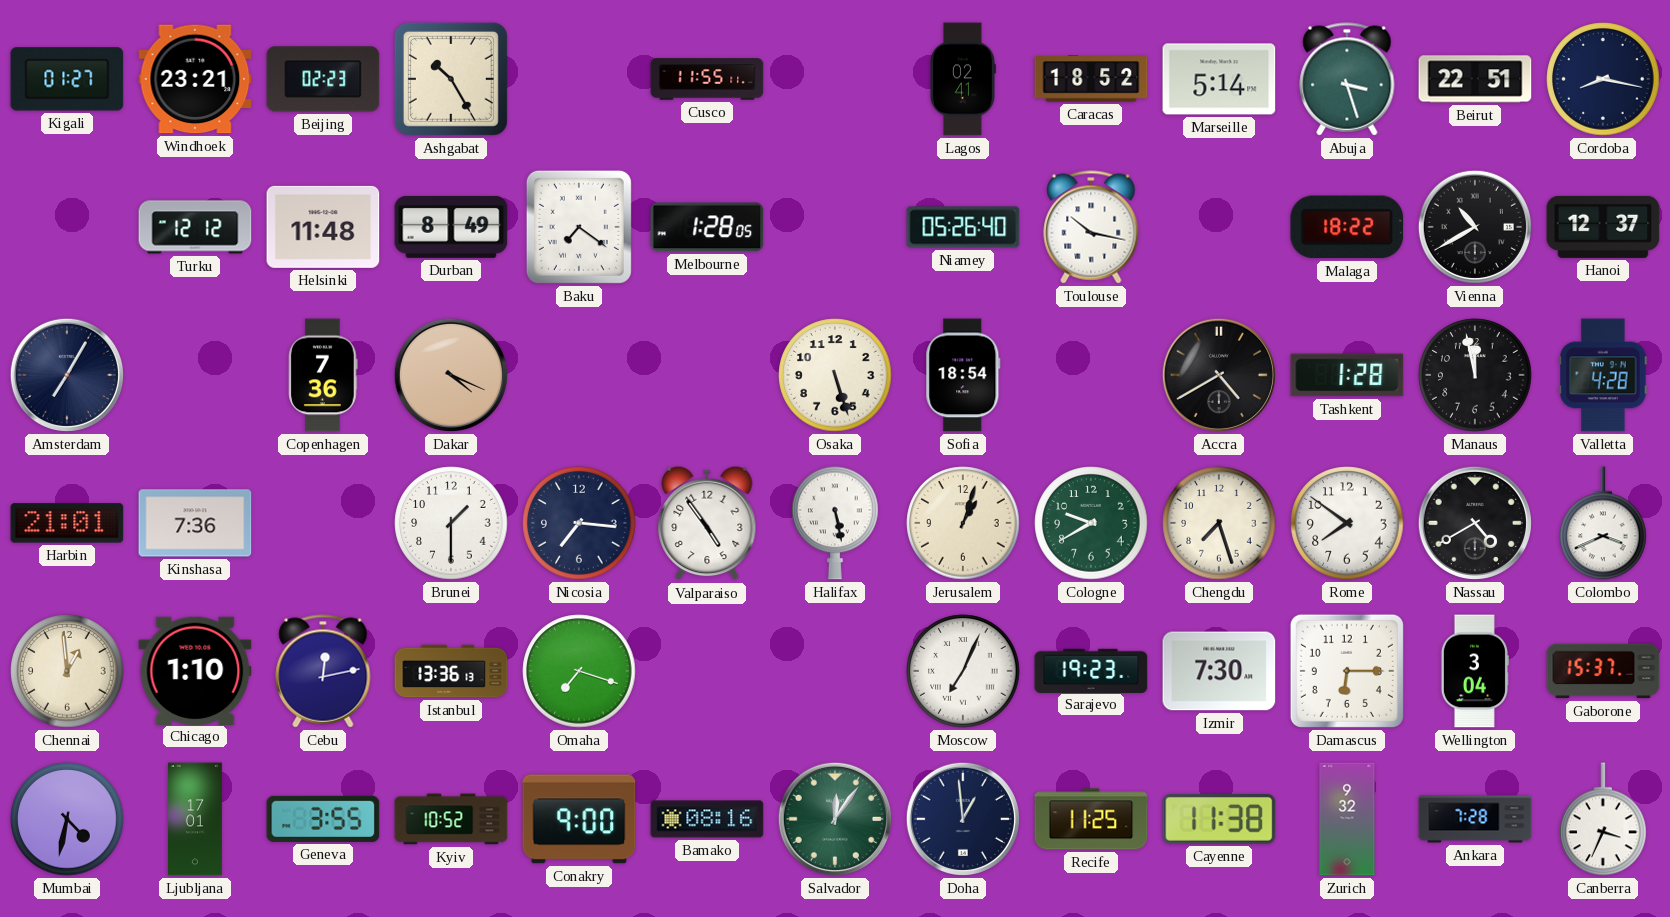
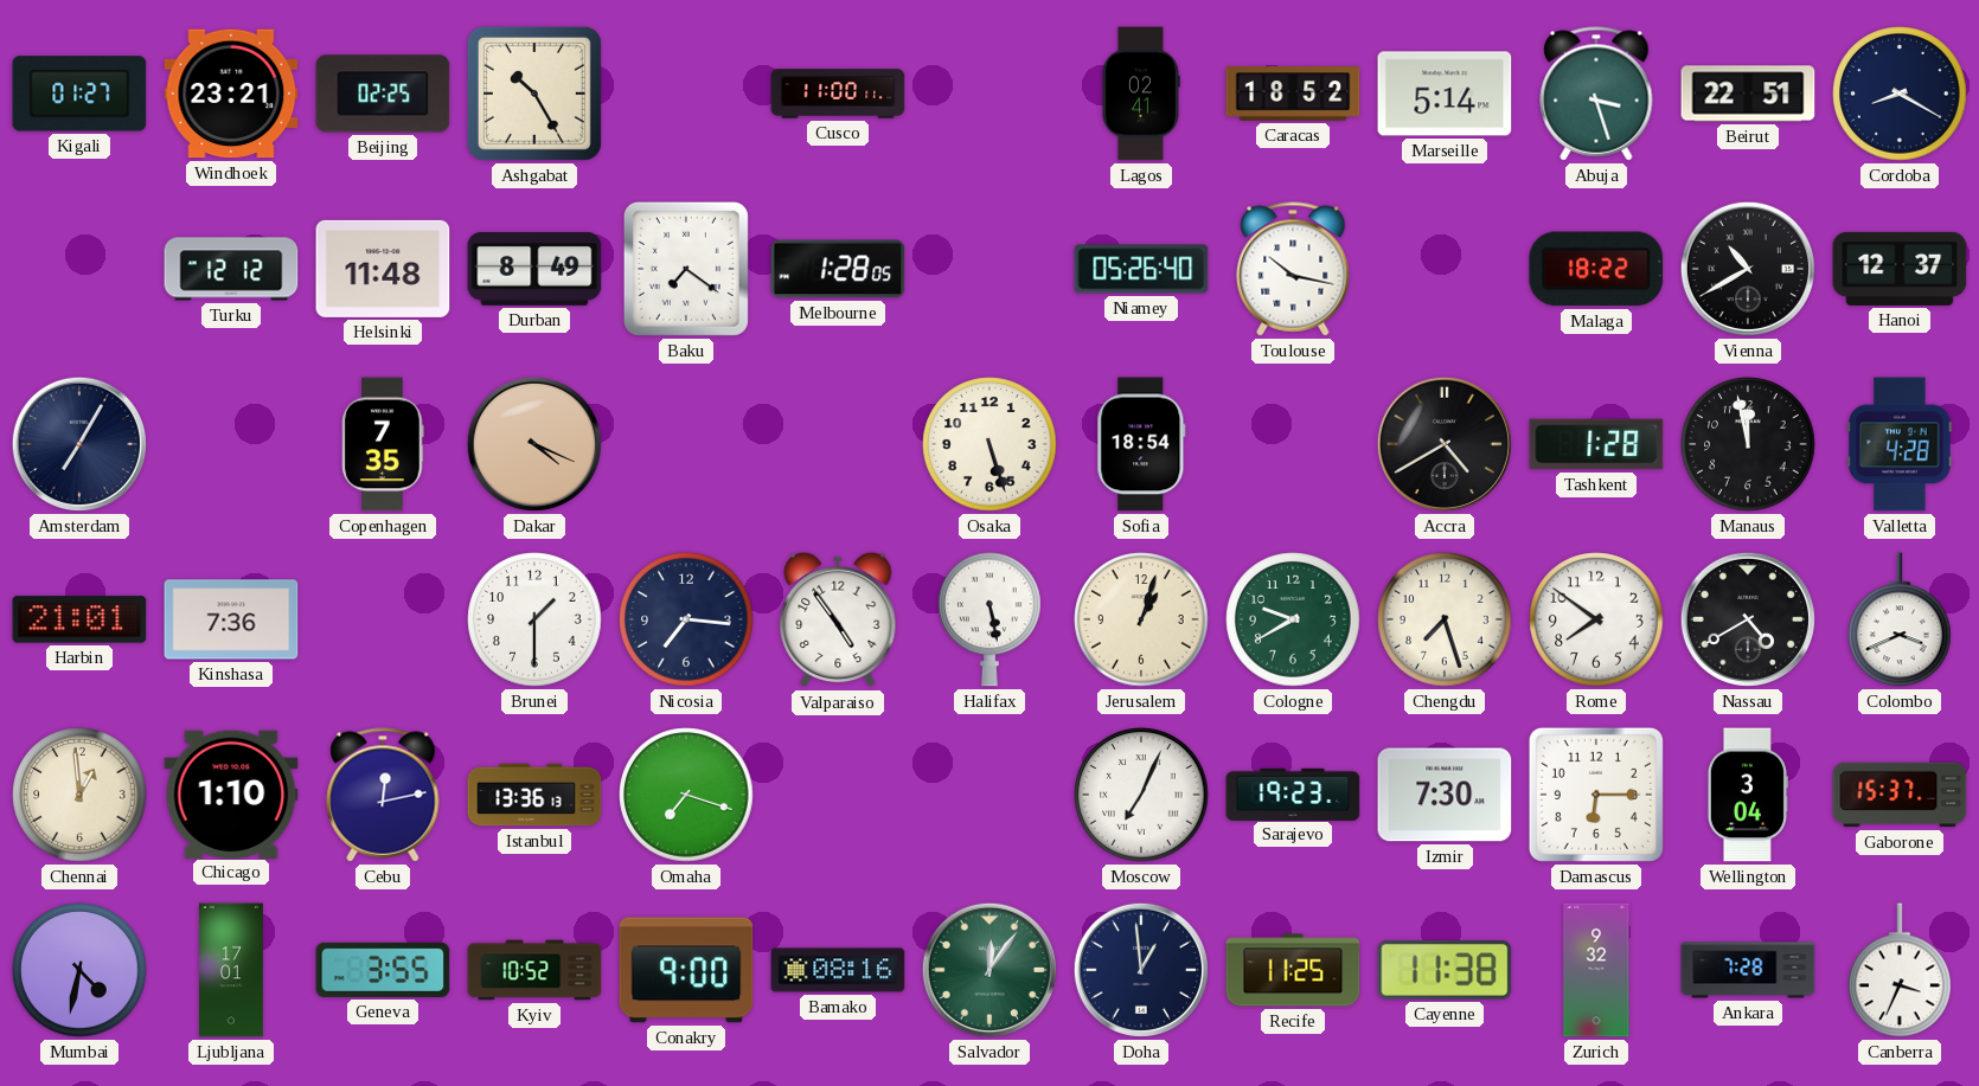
Beijing: 02:23 -> 02:25 (383, 94)
Cusco: 11:55 -> 11:00 (838, 94)
Cordoba: 8:17 -> 8:20 (1900, 94)
Copenhagen: 7:36 -> 7:35 (383, 444)
